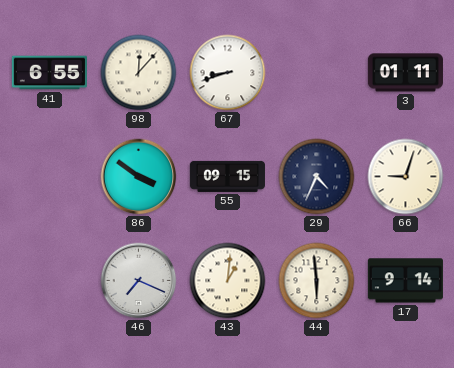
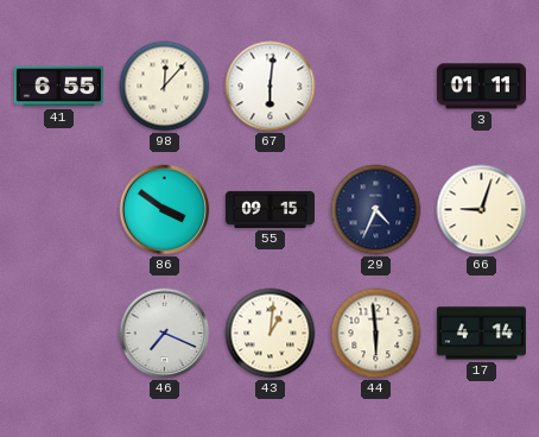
67: 8:42 -> 6:01 (271, 87)
17: 9:14 -> 4:14 (481, 334)
